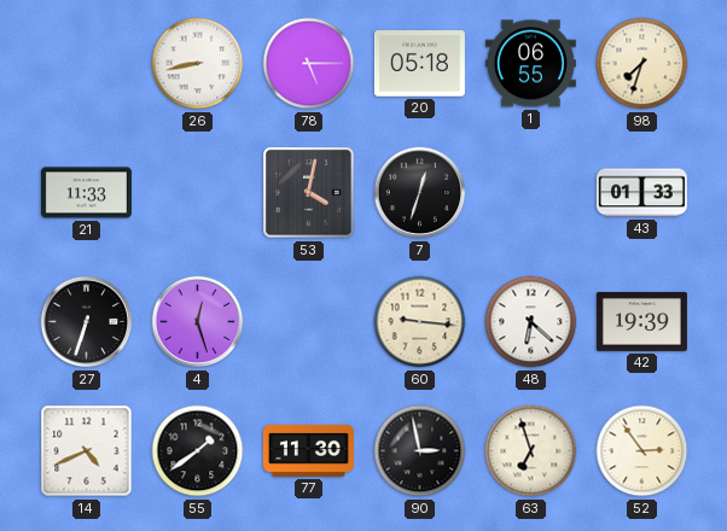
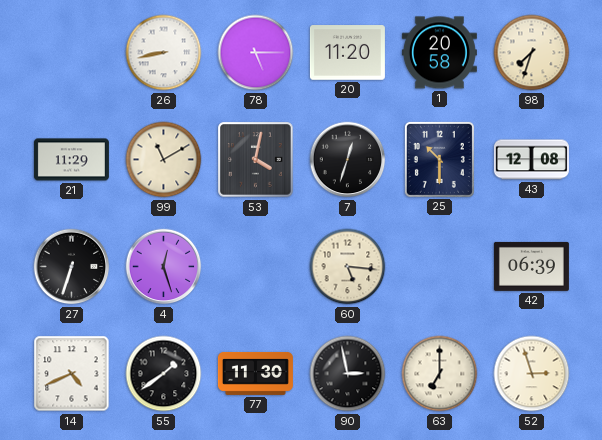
20: 05:18 -> 11:20 (347, 53)
1: 06:55 -> 20:58 (439, 53)
21: 11:33 -> 11:29 (71, 160)
99: none -> 11:10 (164, 160)
25: none -> 10:30 (439, 159)
43: 01:33 -> 12:08 (531, 160)
60: 9:16 -> 5:16 (348, 267)
48: 6:22 -> none (531, 322)
42: 19:39 -> 06:39 (531, 266)
63: 6:57 -> 7:00 (440, 374)
52: 2:54 -> 2:57 (532, 374)
